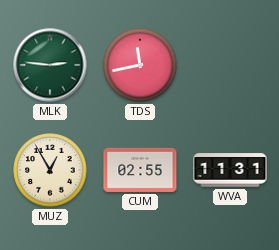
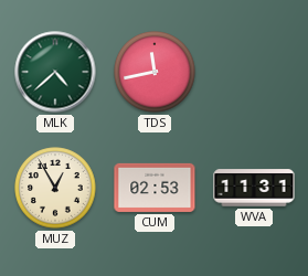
MLK: 2:46 -> 4:38 (55, 72)
CUM: 02:55 -> 02:53 (155, 188)
